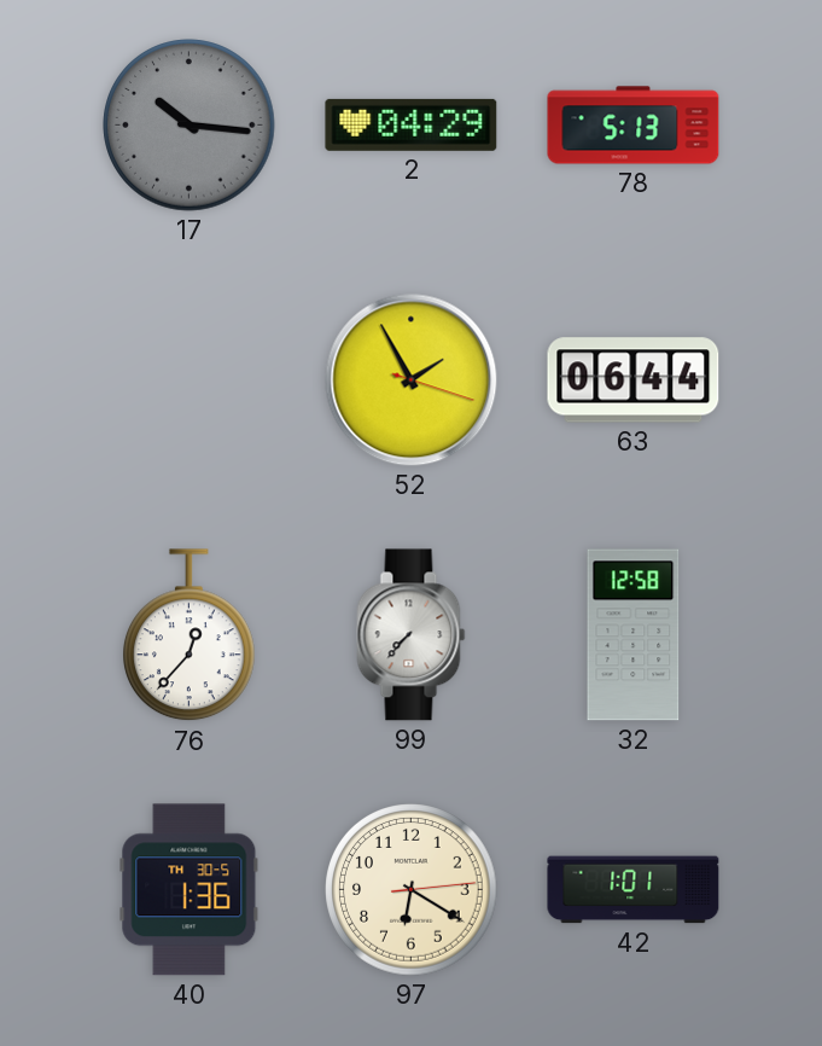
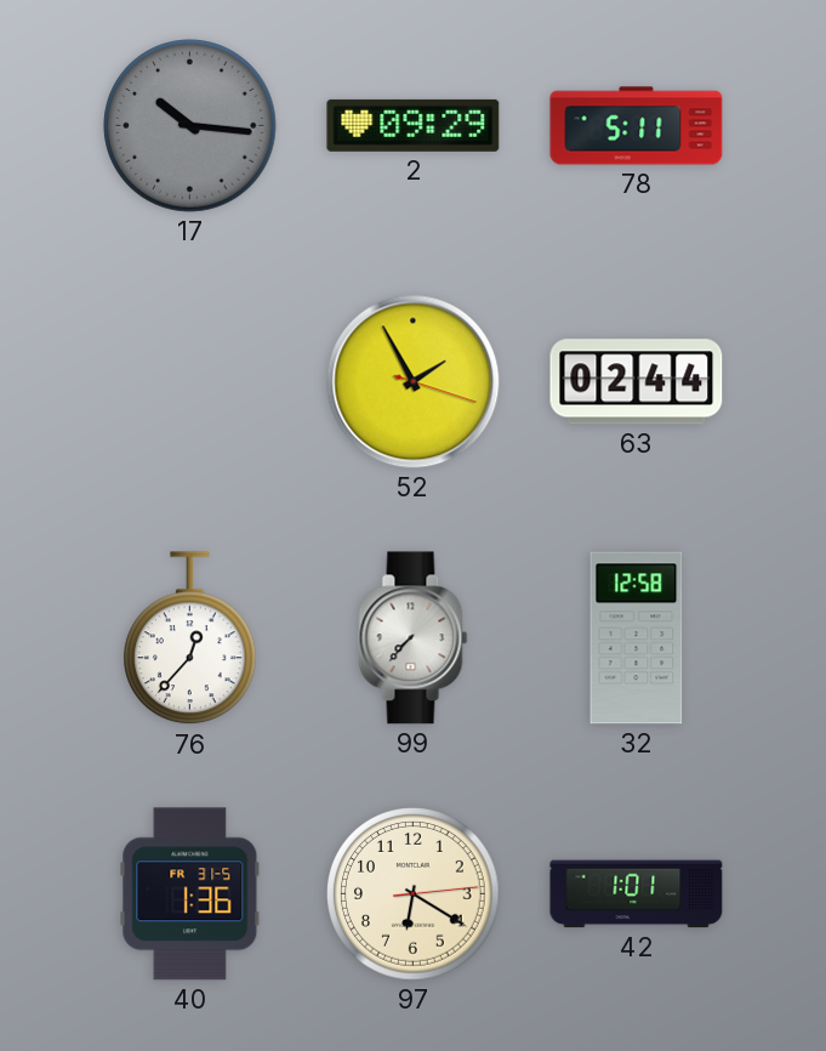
2: 04:29 -> 09:29 (414, 125)
78: 5:13 -> 5:11 (637, 126)
63: 06:44 -> 02:44 (637, 382)
40 date: TH 30-5 -> FR 31-5 (190, 894)
